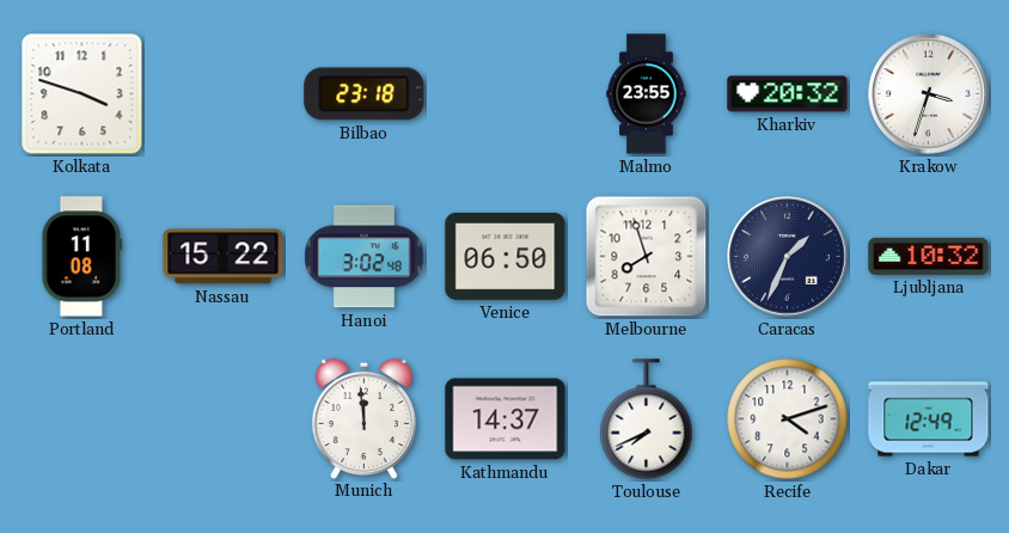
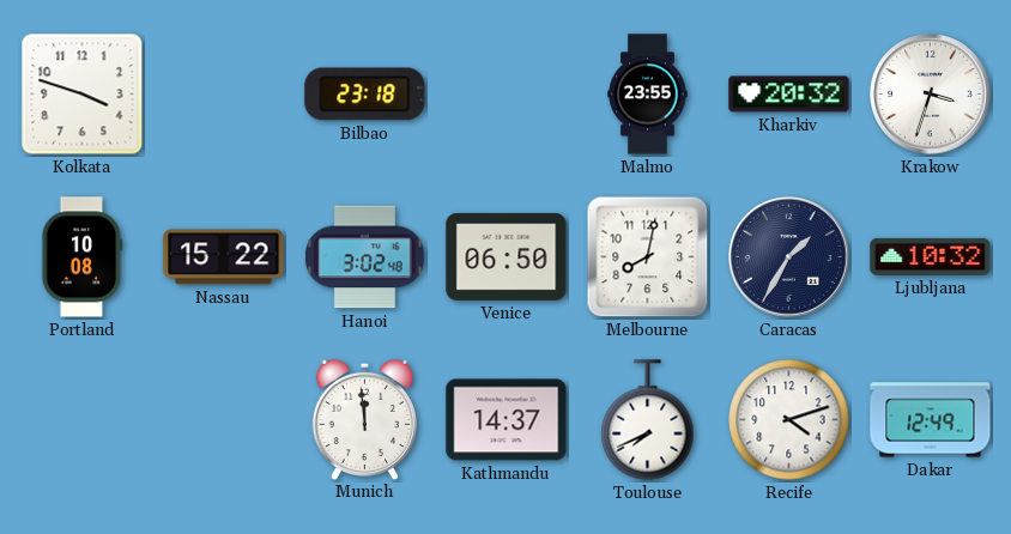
Portland: 11:08 -> 10:08 (83, 257)
Melbourne: 7:57 -> 8:02 (648, 257)
Caracas: 1:34 -> 1:35 (789, 257)
